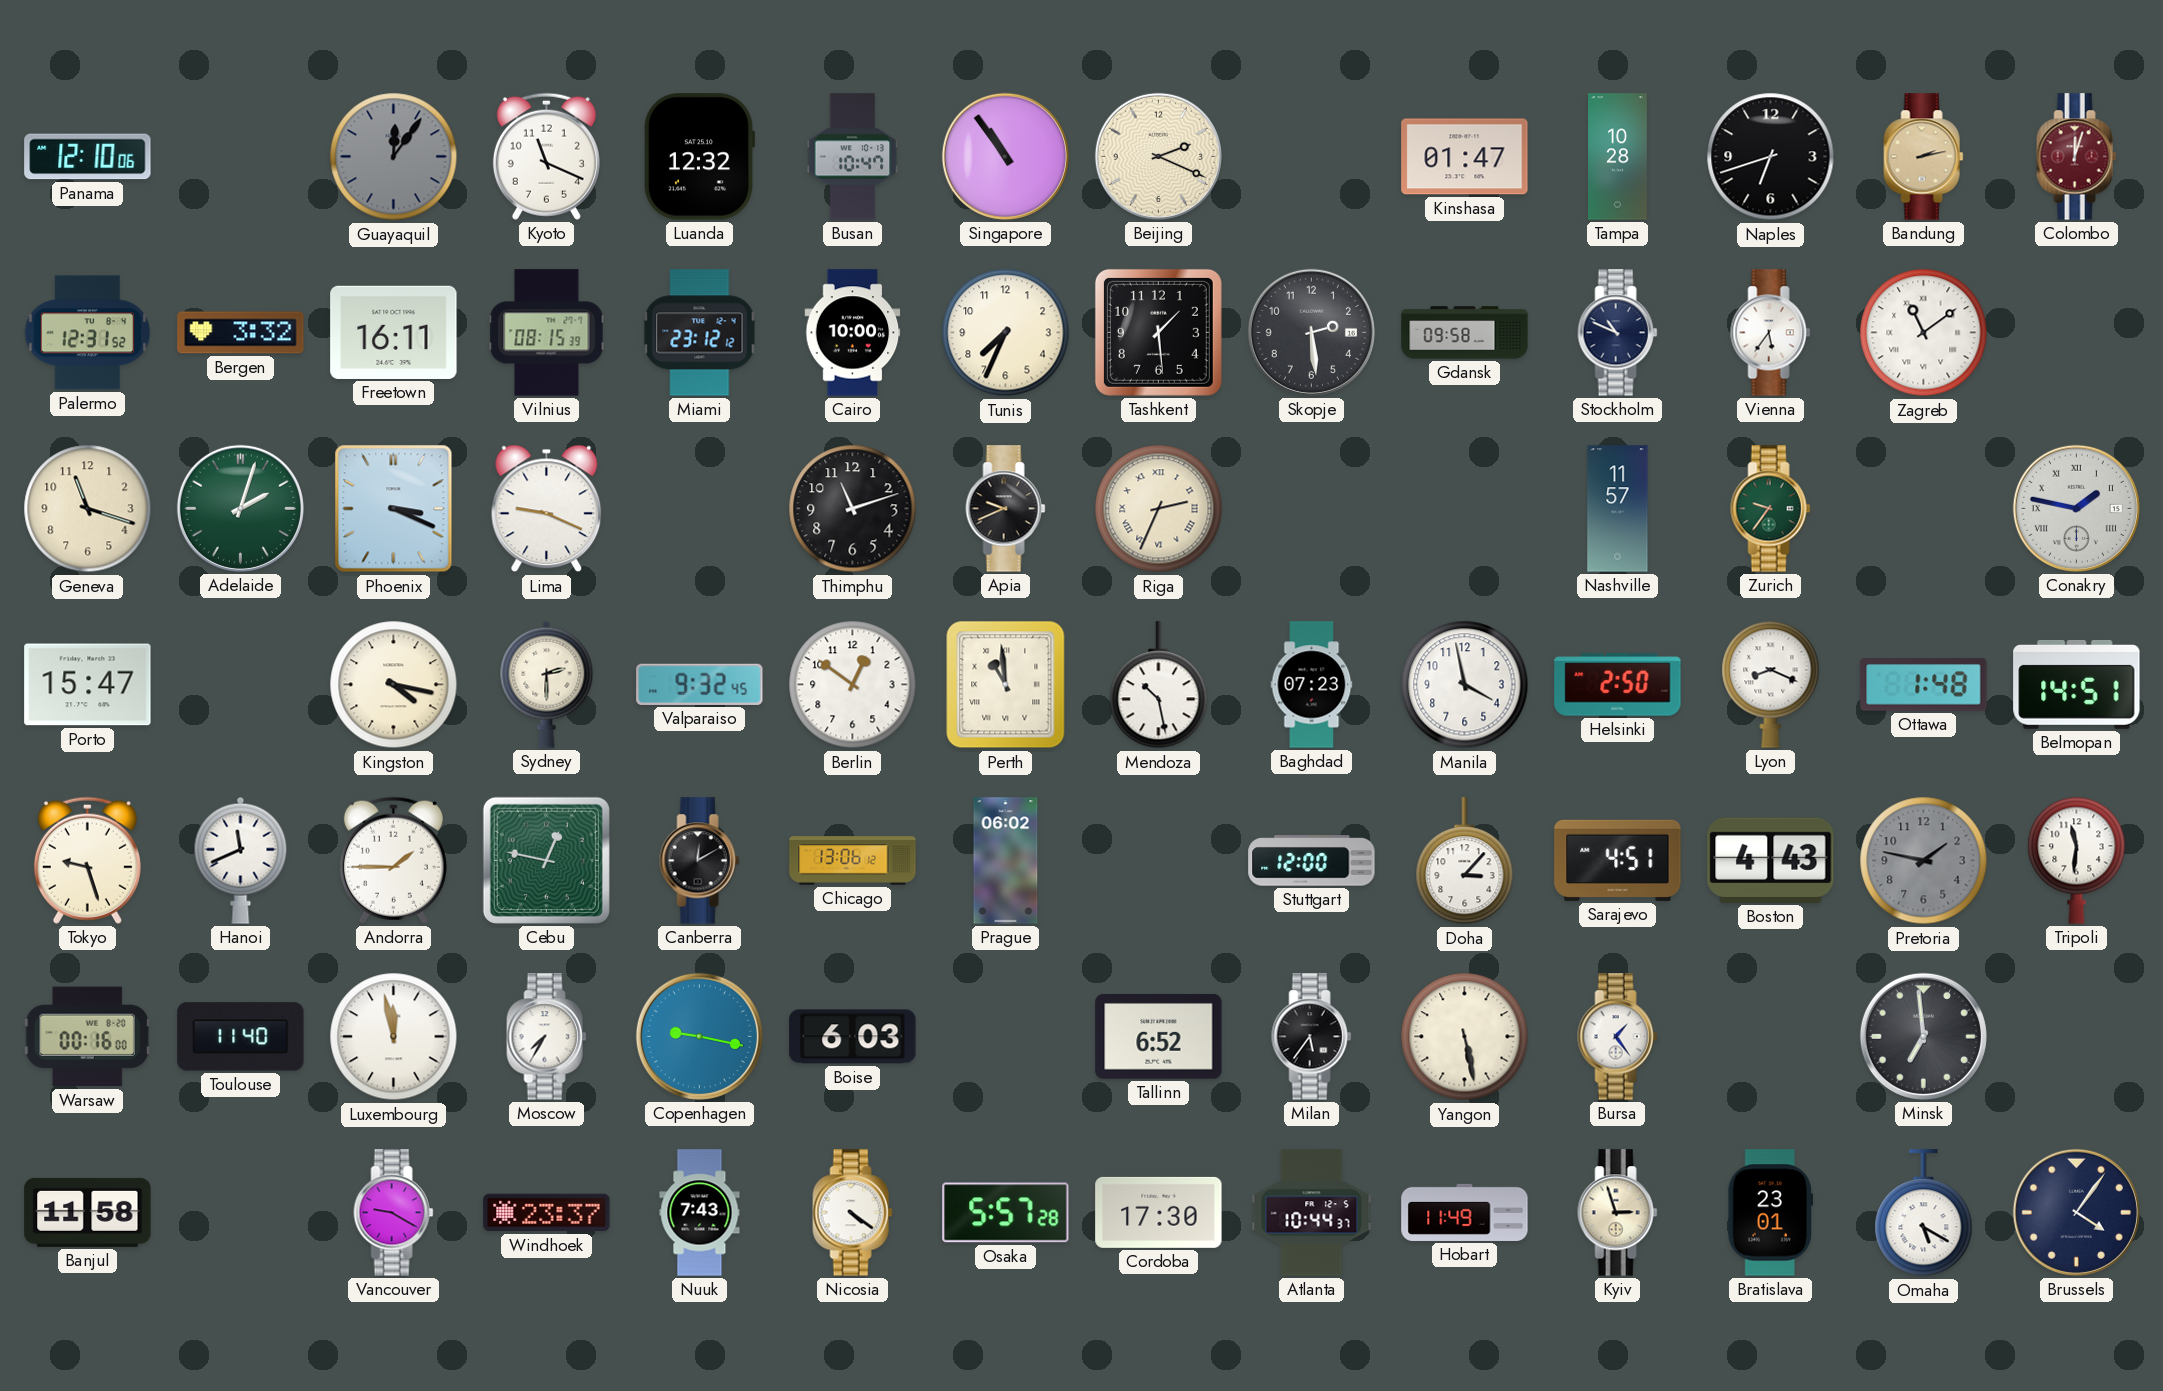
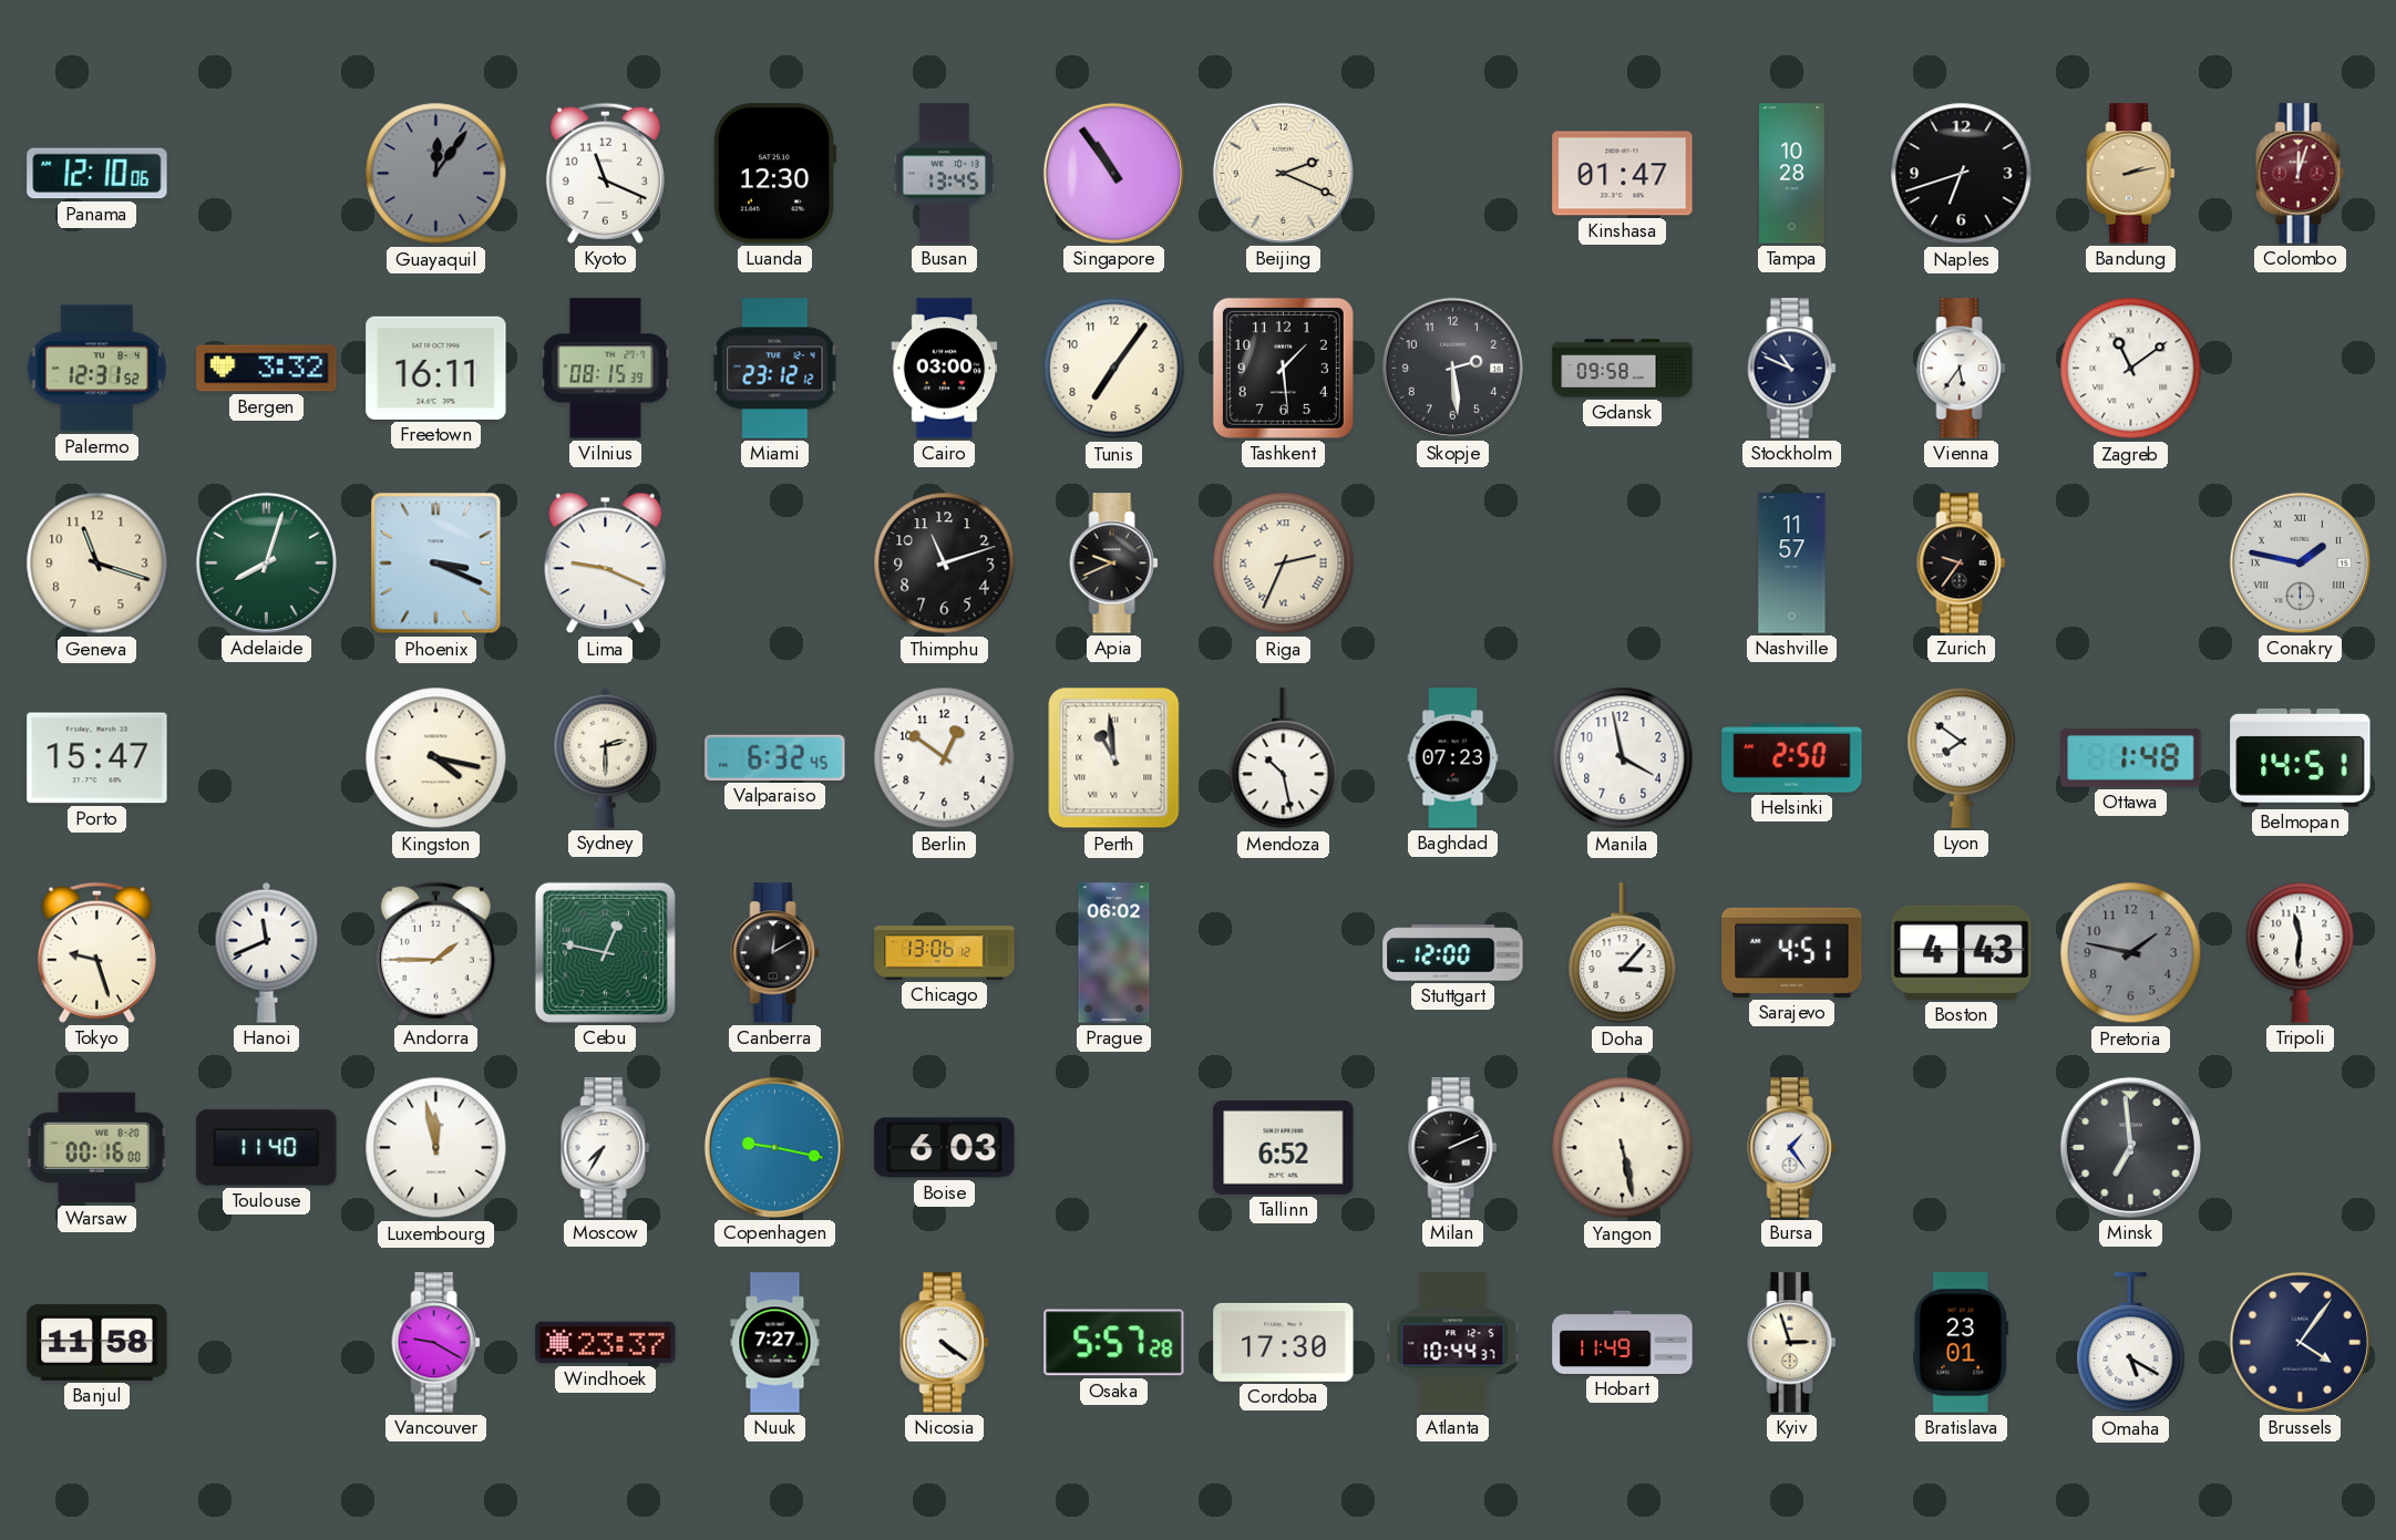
Luanda: 12:32 -> 12:30 (774, 174)
Busan: 10:47 -> 13:45 (945, 174)
Cairo: 10:00 -> 03:00 (945, 369)
Tunis: 7:34 -> 7:06 (1114, 369)
Adelaide: 2:03 -> 8:03 (266, 562)
Zurich dial: green -> black (1962, 564)
Valparaiso: 9:32 -> 6:32 (775, 757)
Lyon: 8:19 -> 7:51 (1962, 757)
Milan: 5:36 -> 2:11 (1453, 1148)
Nuuk: 7:43 -> 7:27 (775, 1343)
